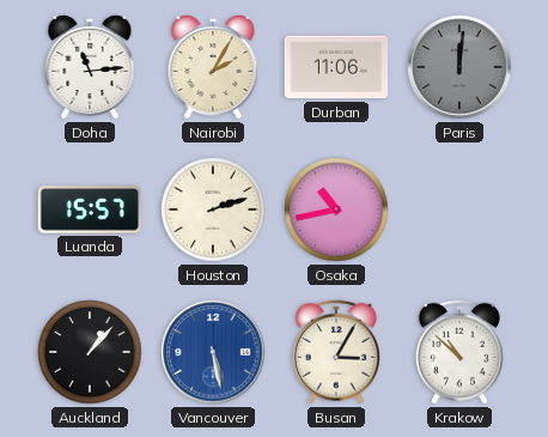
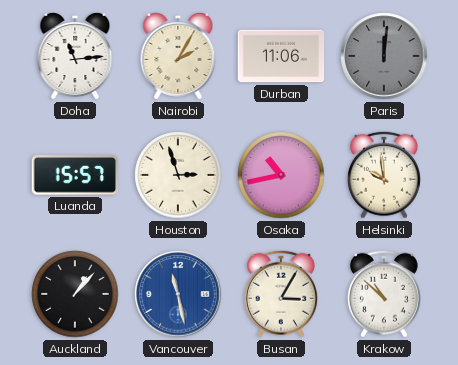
Houston: 2:12 -> 2:57 (178, 175)
Helsinki: none -> 9:59 (384, 175)
Vancouver: 5:28 -> 11:28 (178, 294)
